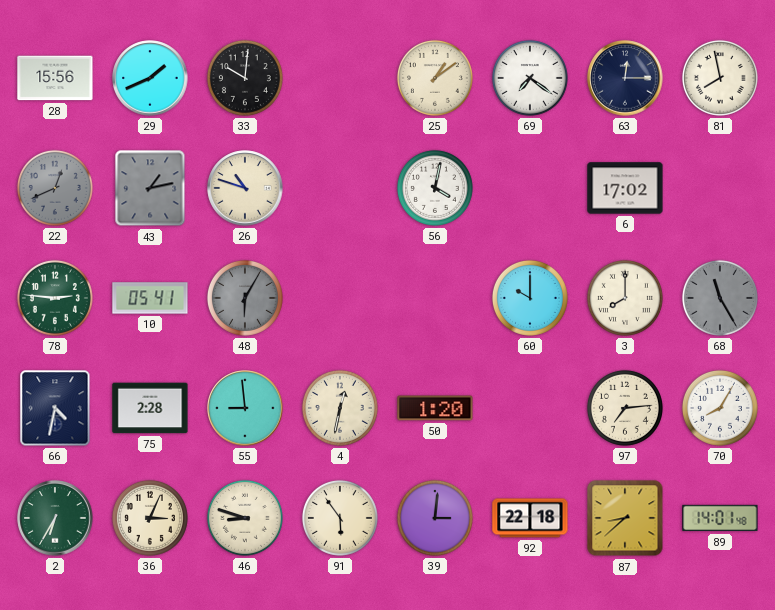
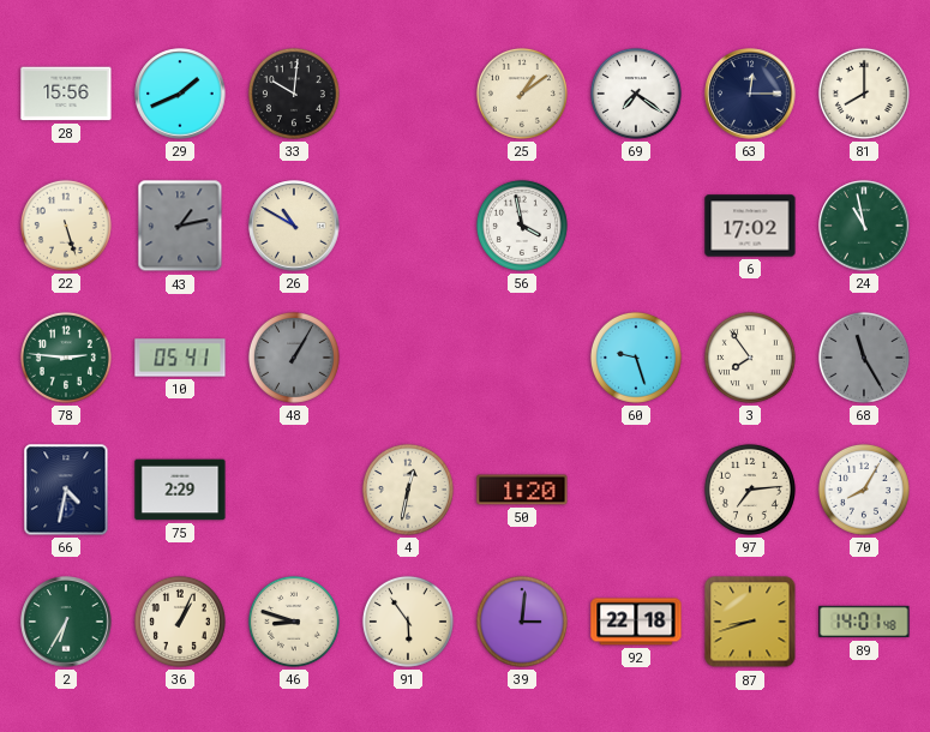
81: 7:58 -> 8:00 (864, 94)
22: 12:41 -> 5:27 (66, 226)
22 dial: grey -> cream (66, 226)
26: 10:48 -> 10:50 (294, 226)
56: 4:02 -> 3:58 (522, 226)
24: none -> 10:58 (864, 226)
48: 6:05 -> 1:05 (294, 358)
60: 10:00 -> 9:27 (636, 358)
3: 8:00 -> 7:54 (750, 358)
75: 2:28 -> 2:29 (180, 490)
55: 8:59 -> none (245, 408)
36: 3:04 -> 1:04 (180, 622)
87: 8:38 -> 8:42 (750, 622)
